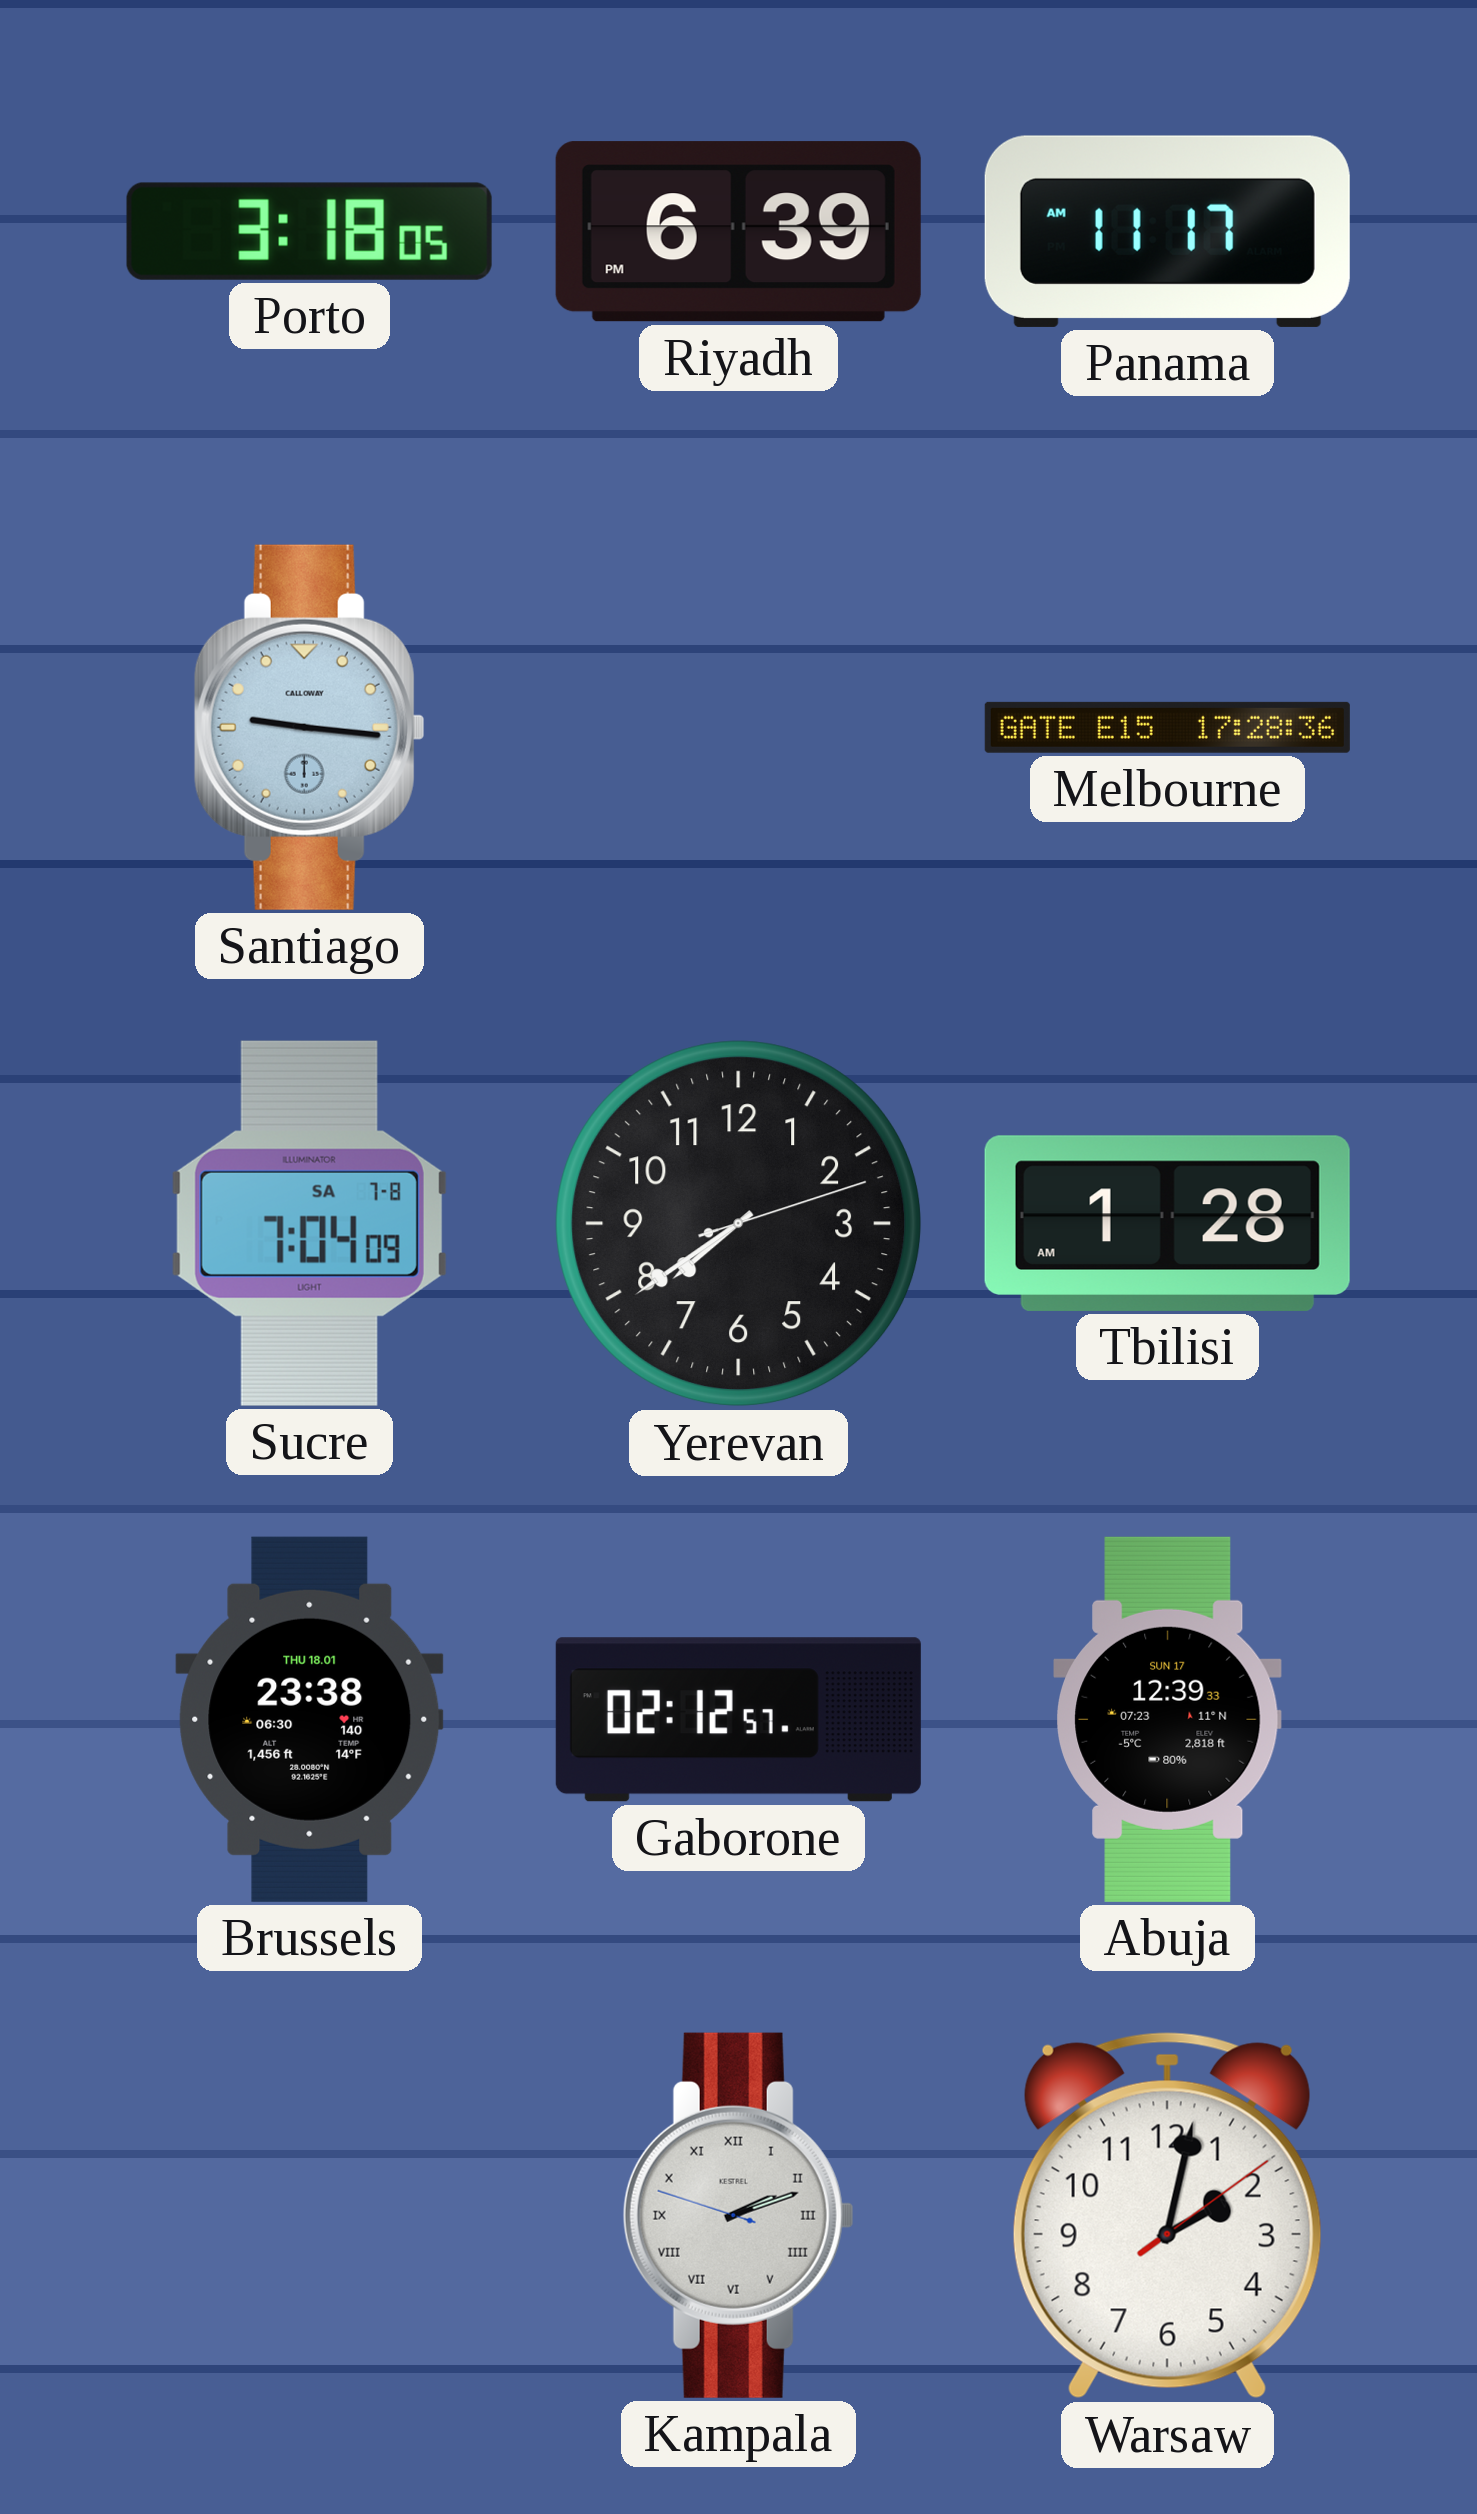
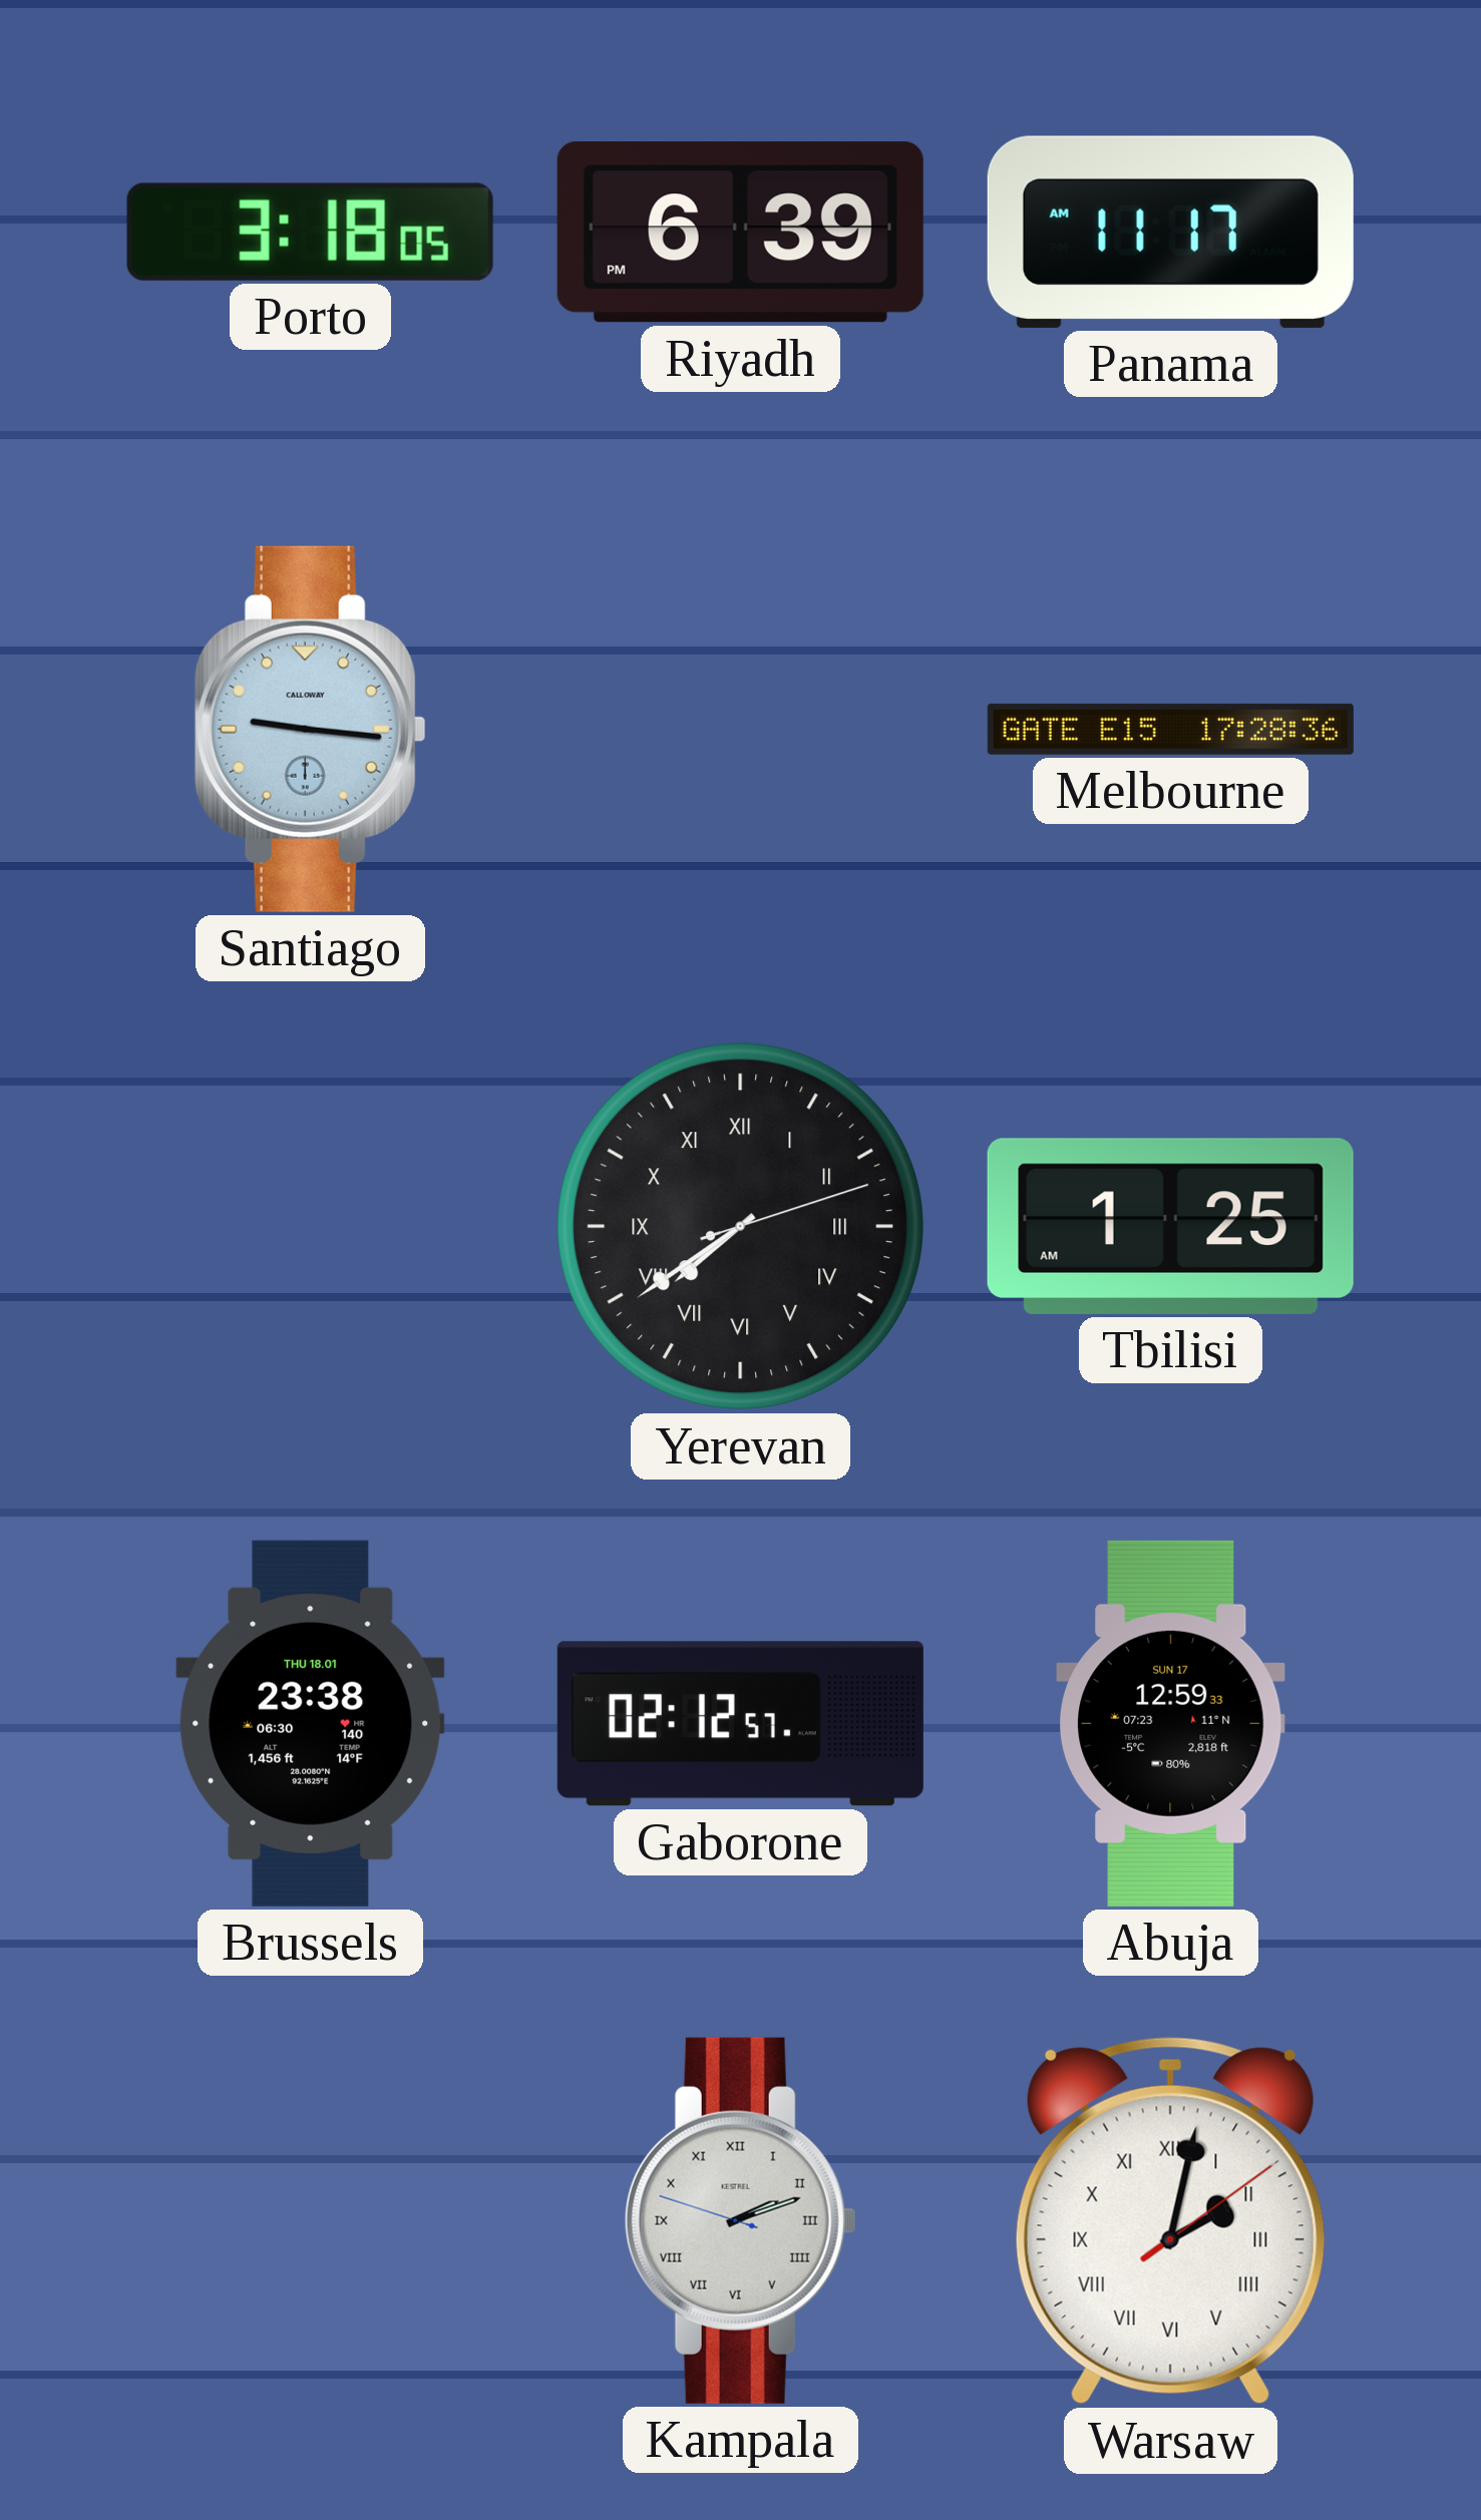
Sucre: 7:04 -> none (309, 1223)
Yerevan numerals: Arabic -> Roman (741, 1227)
Tbilisi: 1:28 -> 1:25 (1170, 1226)
Abuja: 12:39 -> 12:59 (1171, 1723)
Warsaw numerals: Arabic -> Roman (1170, 2221)
